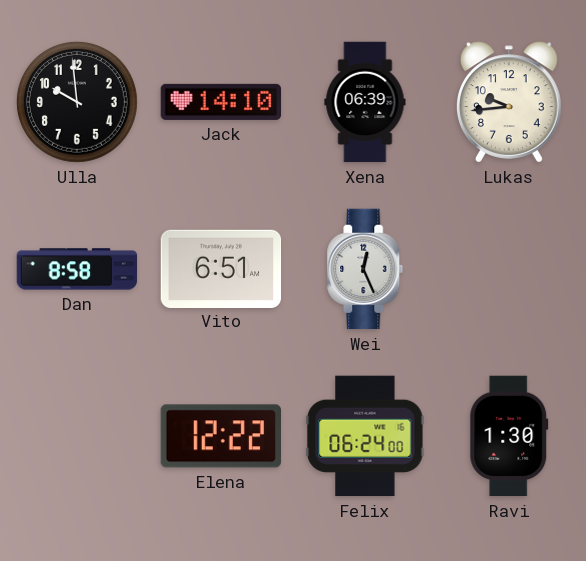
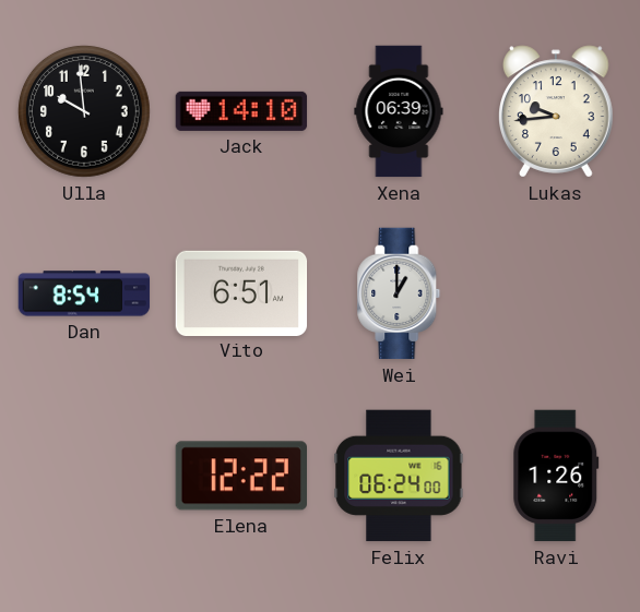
Dan: 8:58 -> 8:54 (84, 293)
Wei: 12:26 -> 1:00 (399, 293)
Ravi: 1:30 -> 1:26 (556, 476)
